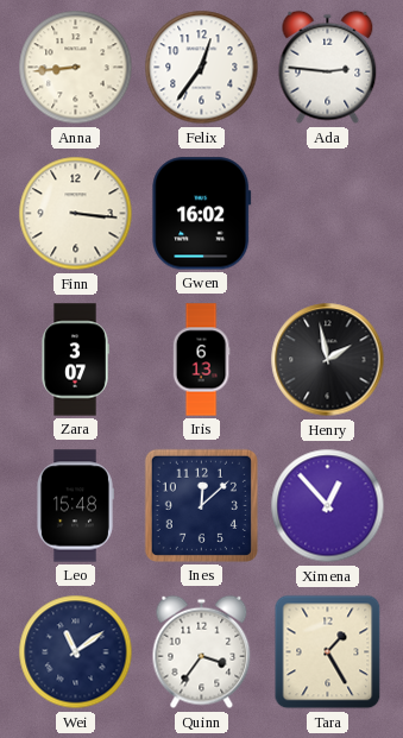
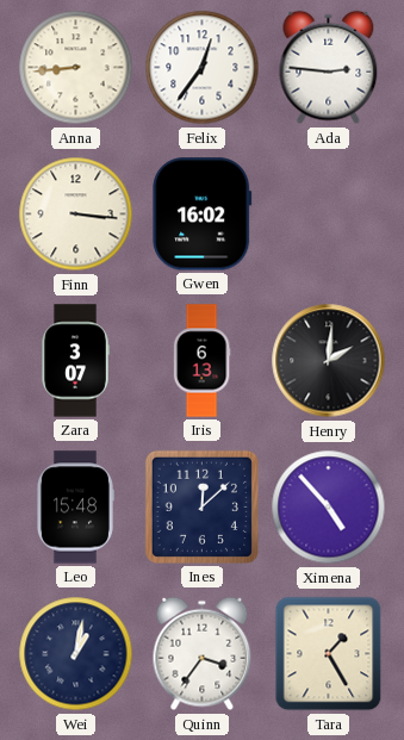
Henry: 1:58 -> 2:01 (329, 361)
Ximena: 12:53 -> 4:53 (329, 508)
Wei: 11:09 -> 1:02 (76, 654)
